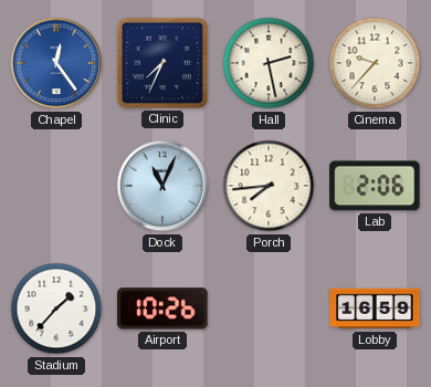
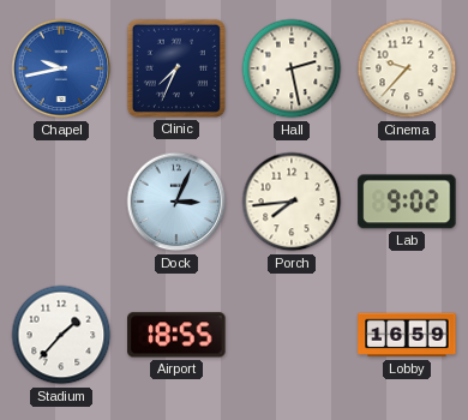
Chapel: 12:24 -> 9:43 (61, 68)
Dock: 11:04 -> 3:04 (176, 202)
Lab: 2:06 -> 9:02 (407, 202)
Airport: 10:26 -> 18:55 (176, 335)
